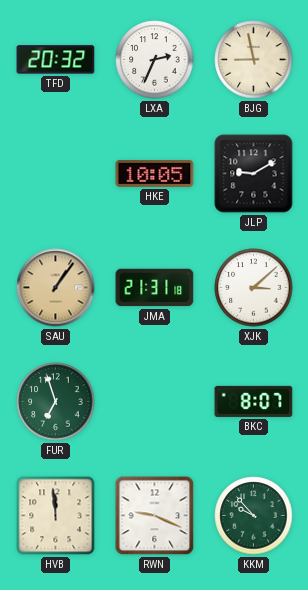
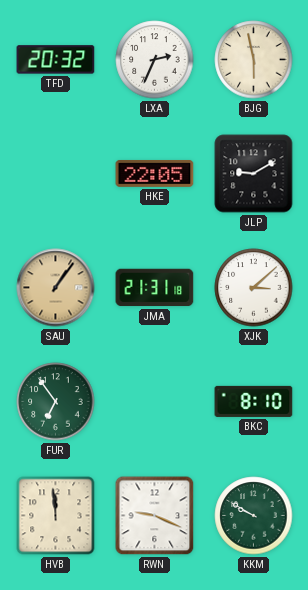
BJG: 8:58 -> 5:58 (254, 60)
HKE: 10:05 -> 22:05 (155, 174)
FUR: 6:57 -> 6:54 (56, 402)
BKC: 8:07 -> 8:10 (254, 401)
KKM: 9:53 -> 9:50 (254, 516)
